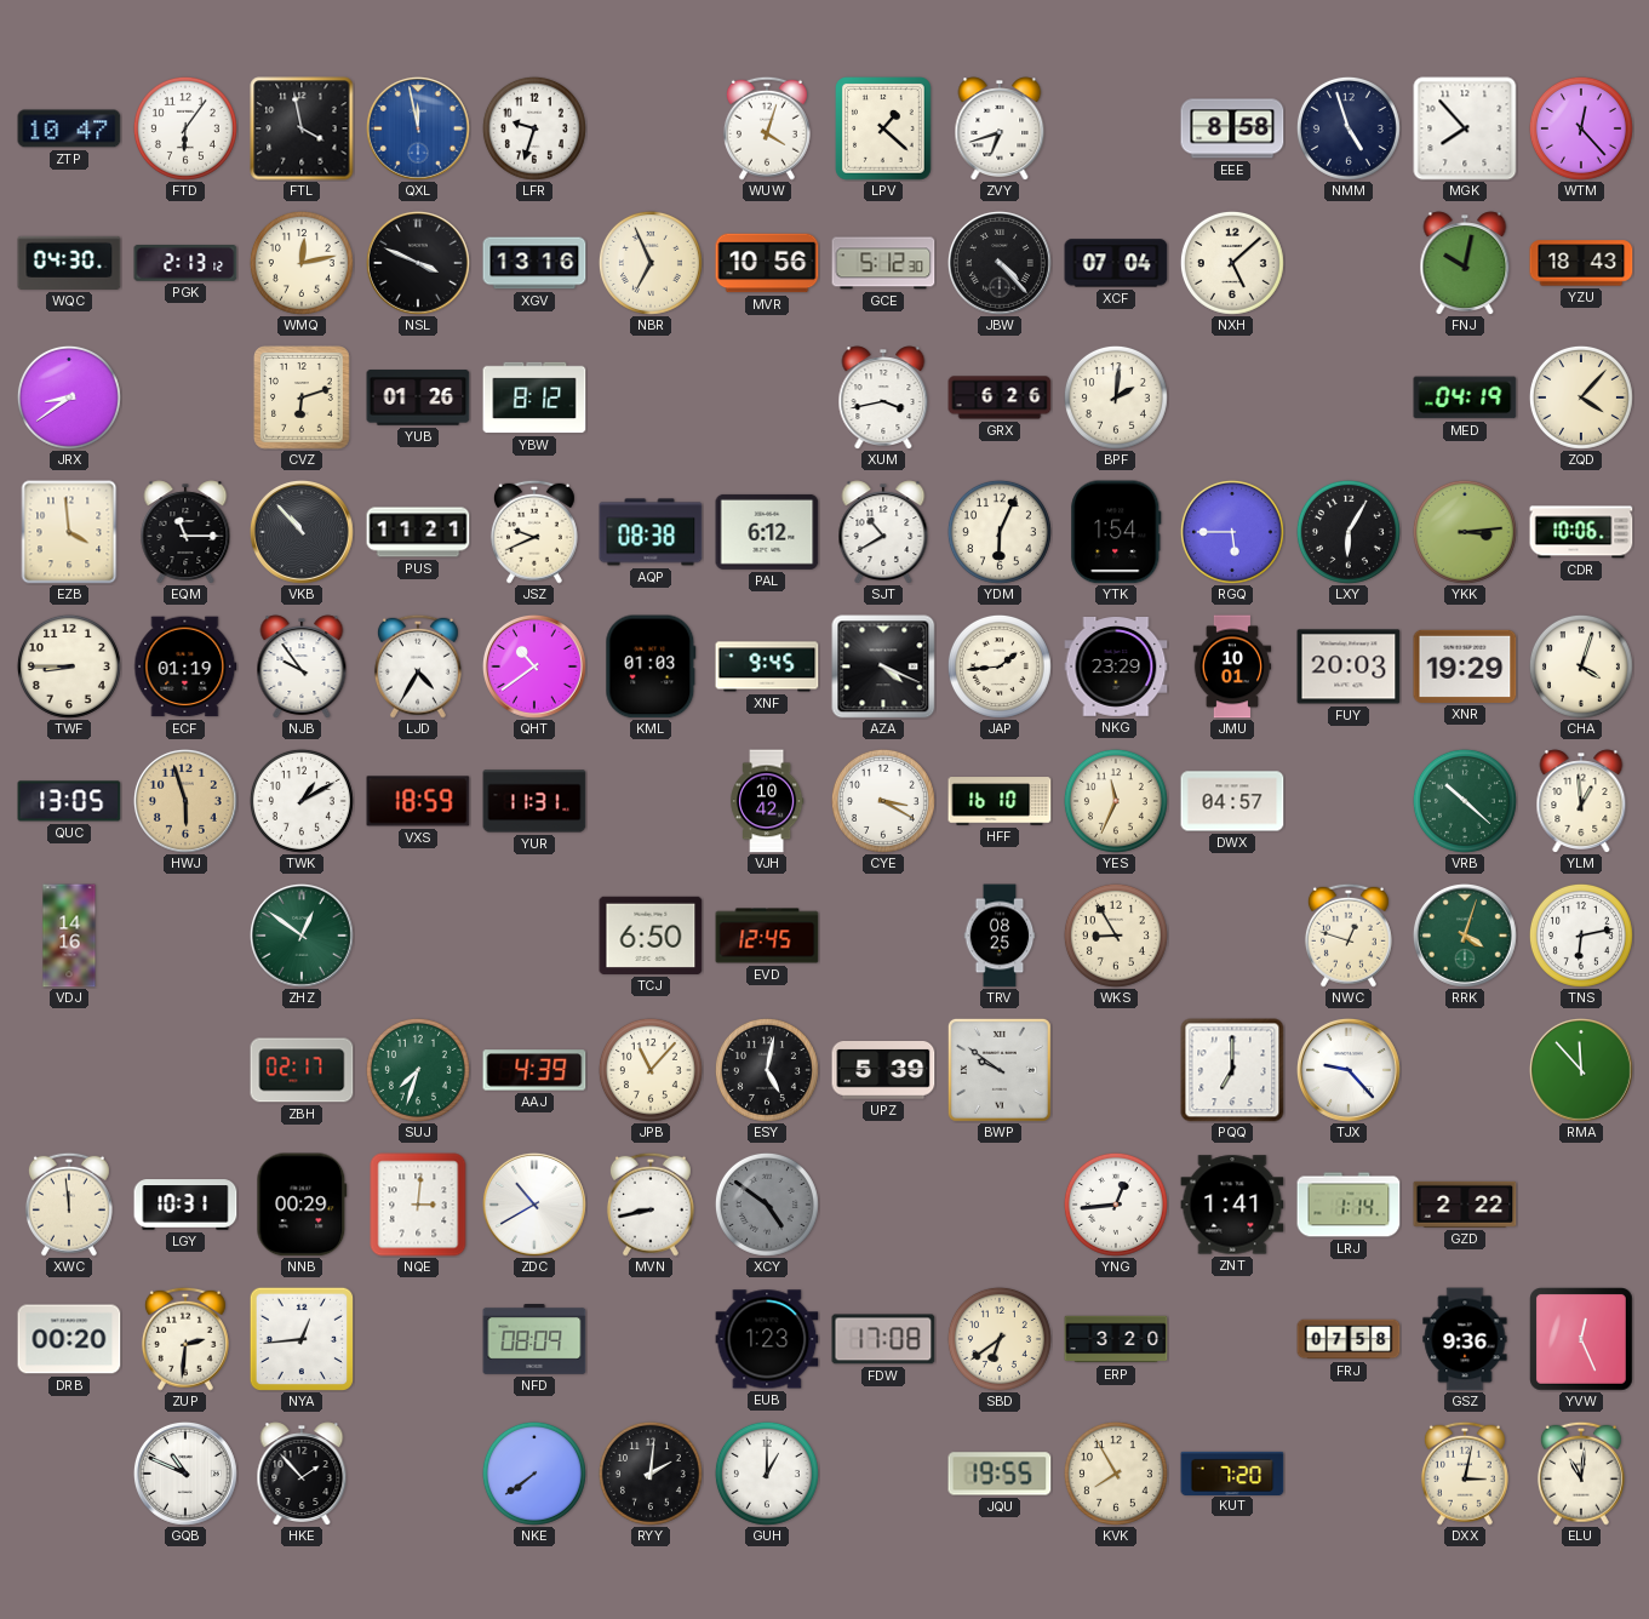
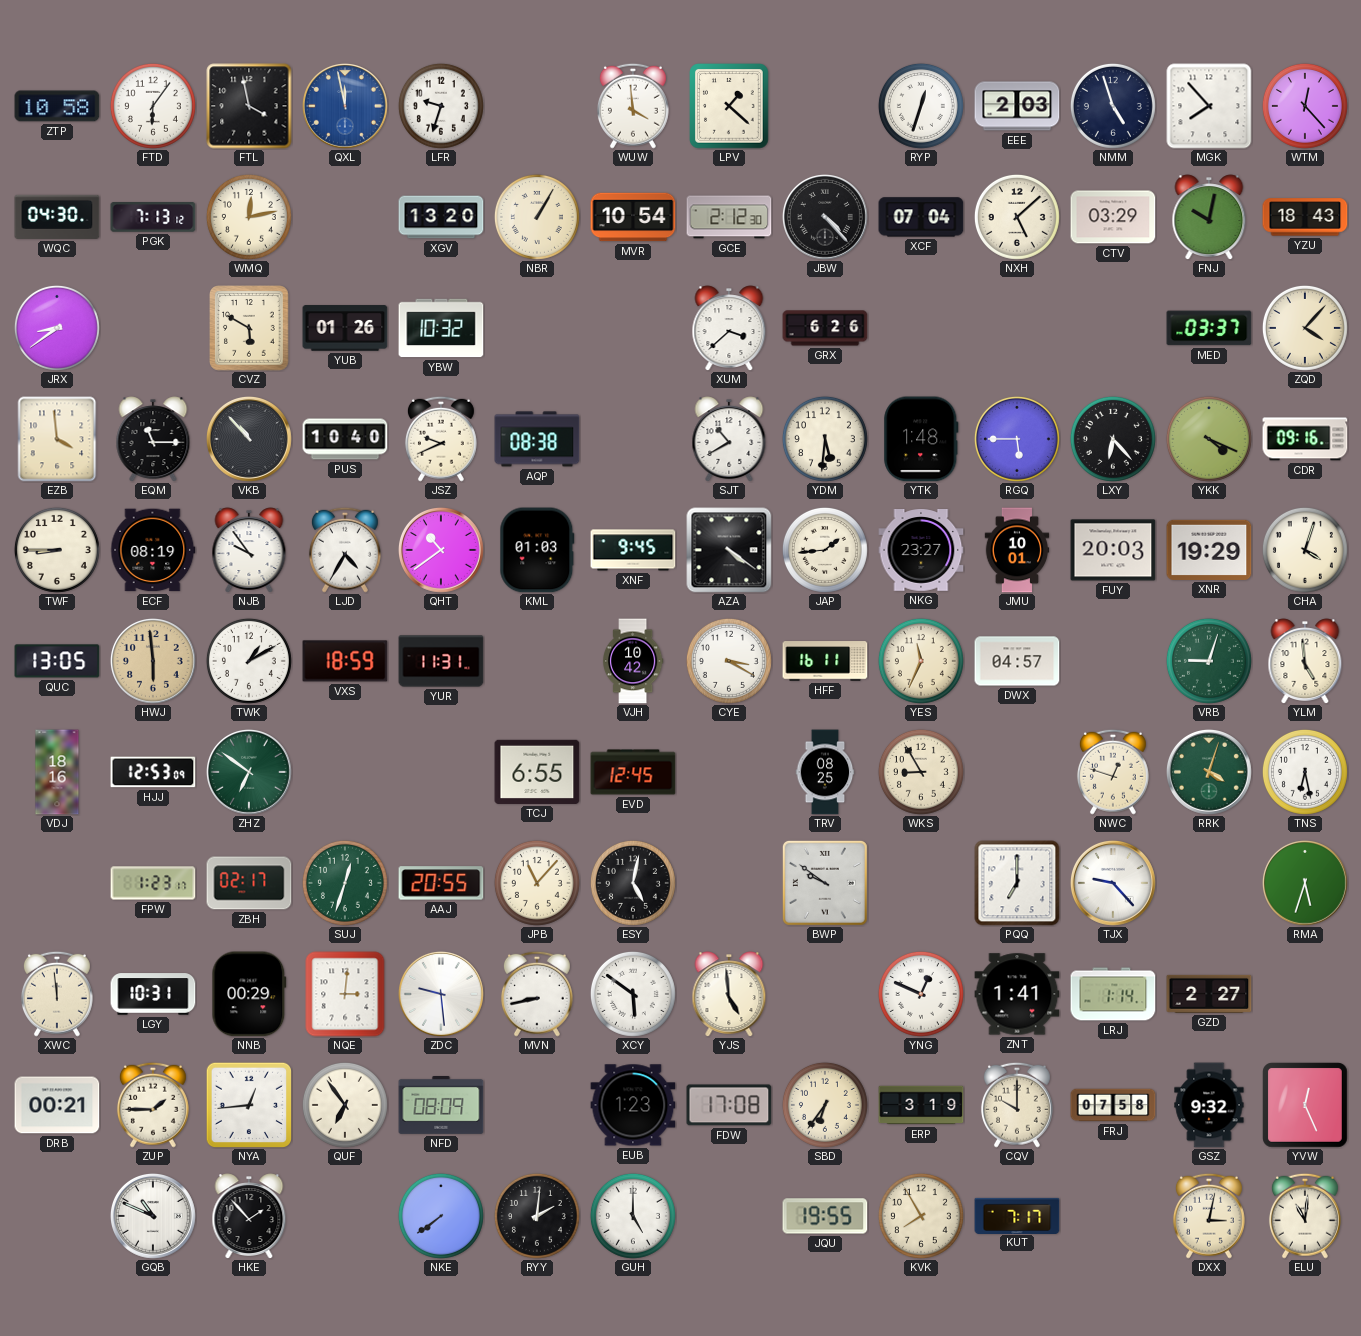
ZTP: 10:47 -> 10:58 (57, 106)
WUW: 4:03 -> 3:59 (633, 106)
ZVY: 6:42 -> none (1000, 128)
RYP: none -> 12:33 (921, 106)
EEE: 8:58 -> 2:03 (1017, 106)
PGK: 2:13 -> 7:13 (153, 218)
NSL: 3:49 -> none (418, 263)
XGV: 13:16 -> 13:20 (441, 217)
NBR: 6:56 -> 1:05 (537, 217)
MVR: 10:56 -> 10:54 (633, 217)
GCE: 5:12 -> 2:12 (729, 217)
CTV: none -> 03:29 (1113, 217)
CVZ: 6:12 -> 5:50 (250, 328)
YBW: 8:12 -> 10:32 (441, 328)
XUM: 3:43 -> 3:38 (729, 328)
BPF: 2:01 -> none (1116, 397)
MED: 04:19 -> 03:37 (1209, 328)
PUS: 11:21 -> 10:40 (345, 439)
PAL: 6:12 -> none (767, 532)
YDM: 6:04 -> 5:31 (825, 439)
YTK: 1:54 -> 1:48 (921, 439)
LXY: 6:05 -> 6:23 (1113, 439)
YKK: 3:14 -> 4:19 (1209, 439)
CDR: 10:06 -> 09:16 (1305, 439)
ECF: 01:19 -> 08:19 (153, 550)
AZA: 4:19 -> 4:21 (729, 550)
NKG: 23:29 -> 23:27 (921, 551)
HWJ: 5:57 -> 5:59 (153, 661)
HFF: 16:10 -> 16:11 (825, 661)
VRB: 10:22 -> 9:03 (1209, 661)
YLM: 12:59 -> 4:59 (1305, 661)
VDJ: 14:16 -> 18:16 (57, 772)
HJJ: none -> 12:53 (153, 772)
ZHZ: 12:51 -> 6:51 (249, 772)
TCJ: 6:50 -> 6:55 (537, 772)
TNS: 6:13 -> 6:28 (1305, 772)
FPW: none -> 1:23 (153, 883)
SUJ: 7:33 -> 12:33 (345, 883)
AAJ: 4:39 -> 20:55 (441, 883)
UPZ: 5:39 -> none (883, 1071)
RMA: 11:53 -> 5:33 (1305, 883)
ZDC: 10:40 -> 9:29 (441, 994)
XCY: 4:51 -> 5:51 (633, 994)
XCY dial: grey -> white (633, 994)
YJS: none -> 4:59 (729, 994)
YNG: 12:44 -> 12:49 (921, 994)
GZD: 2:22 -> 2:27 (1209, 994)
DRB: 00:20 -> 00:21 (57, 1105)
ZUP: 2:31 -> 1:45 (153, 1105)
QUF: none -> 6:54 (345, 1105)
SBD: 6:39 -> 6:36 (825, 1105)
ERP: 3:20 -> 3:19 (921, 1105)
CQV: none -> 10:00 (1017, 1105)
GSZ: 9:36 -> 9:32 (1209, 1105)
GUH: 1:00 -> 5:00 (633, 1216)
KUT: 7:20 -> 7:17 (1017, 1215)
